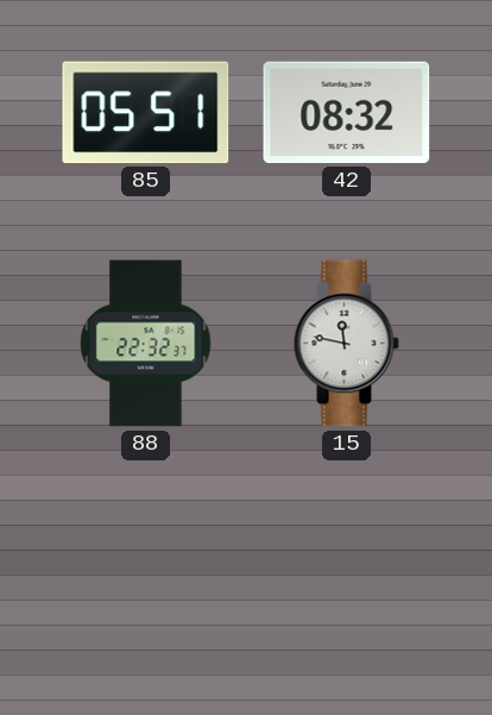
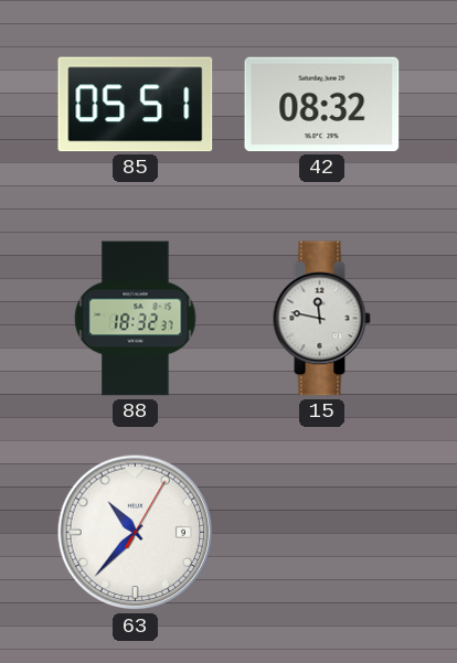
88: 22:32 -> 18:32 (136, 319)
63: none -> 10:37 (136, 533)
